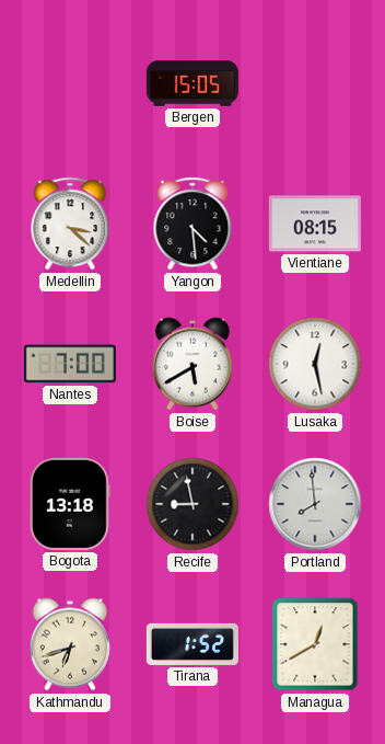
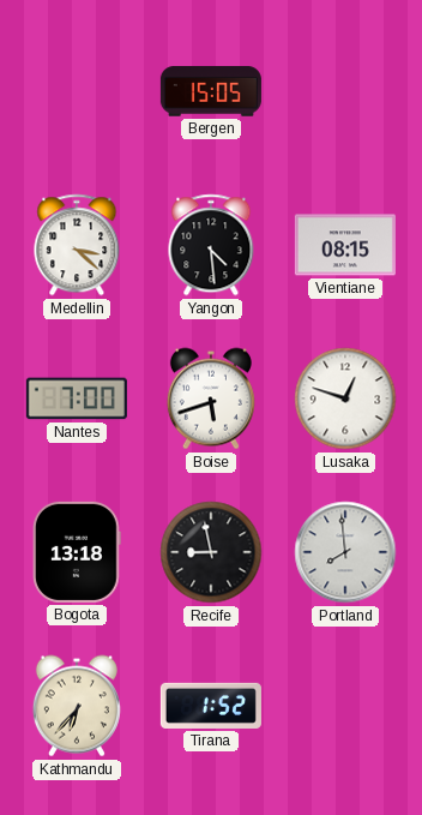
Boise: 5:40 -> 5:42 (211, 398)
Lusaka: 12:28 -> 12:48 (345, 398)
Kathmandu: 6:42 -> 6:37 (77, 706)
Managua: 12:40 -> none (315, 644)
